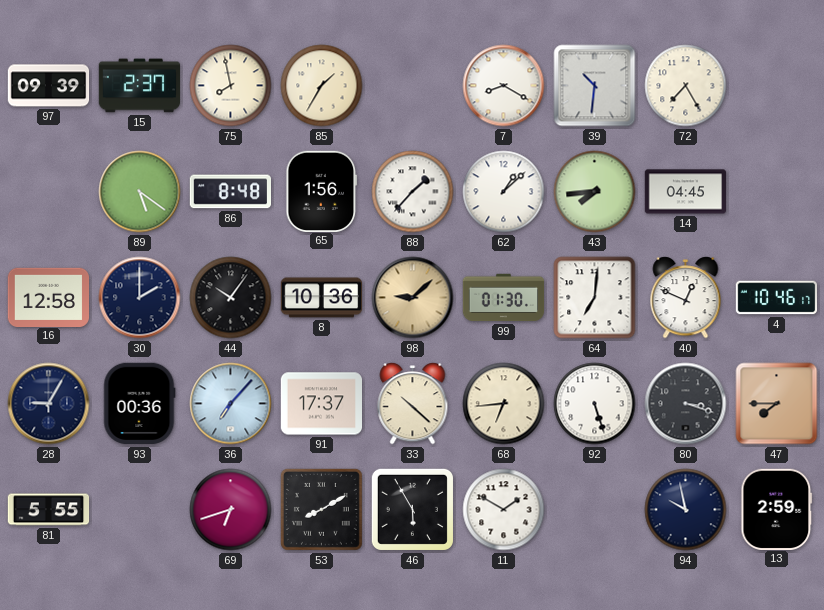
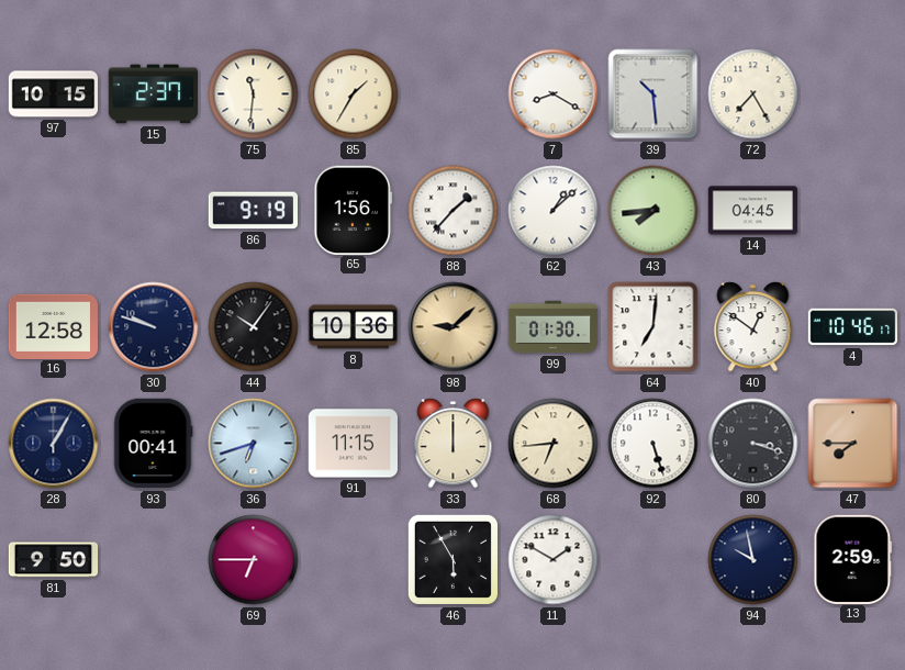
97: 09:39 -> 10:15 (54, 94)
75: 7:58 -> 11:31 (254, 94)
39: 10:31 -> 10:29 (653, 94)
89: 5:21 -> none (140, 192)
86: 8:48 -> 9:19 (253, 211)
30: 2:00 -> 9:48 (154, 327)
40: 12:49 -> 12:51 (753, 327)
28: 9:05 -> 1:05 (54, 444)
93: 00:36 -> 00:41 (153, 444)
36: 7:07 -> 6:42 (254, 444)
91: 17:37 -> 11:15 (354, 444)
33: 10:22 -> 12:00 (454, 444)
81: 5:55 -> 9:50 (54, 560)
69: 6:42 -> 6:45 (254, 560)
53: 8:10 -> none (321, 509)
